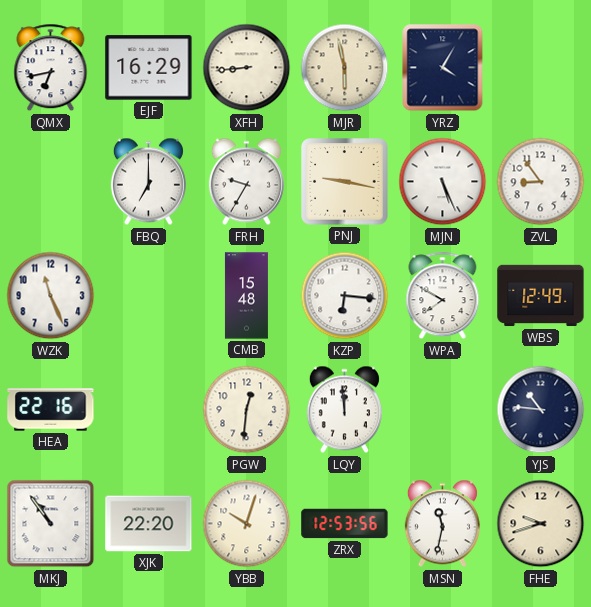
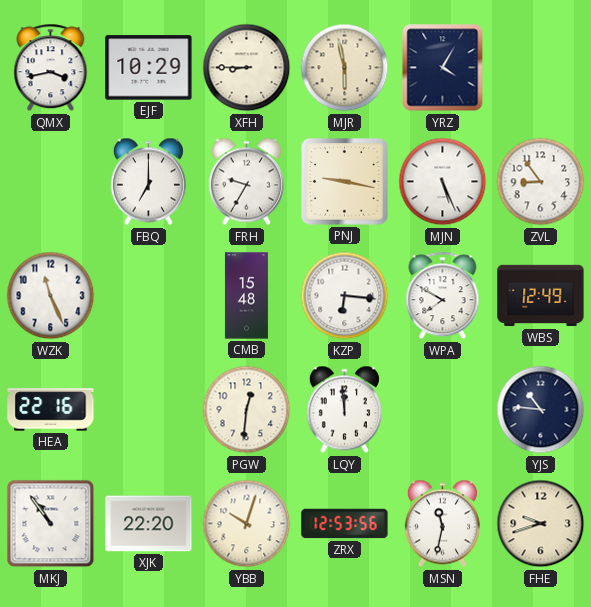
QMX: 6:43 -> 3:43 (51, 68)
EJF: 16:29 -> 10:29 (149, 68)
XFH: 8:44 -> 8:45 (247, 68)
